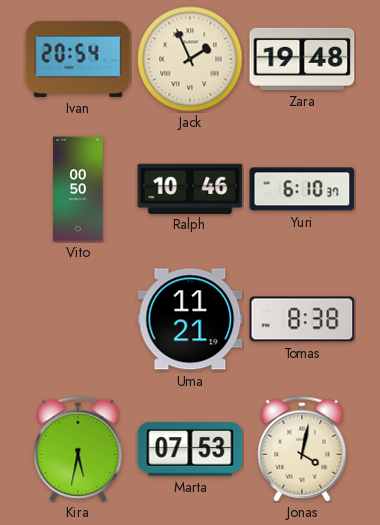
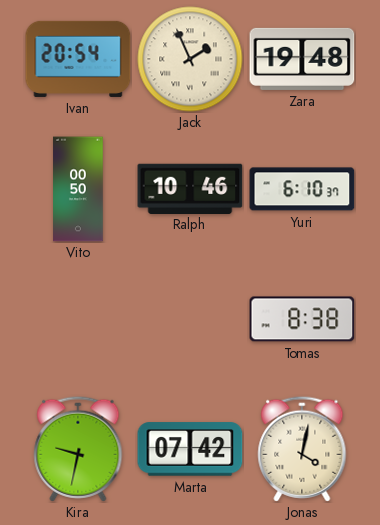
Uma: 11:21 -> none (190, 319)
Kira: 5:32 -> 9:32 (78, 449)
Marta: 07:53 -> 07:42 (190, 449)
